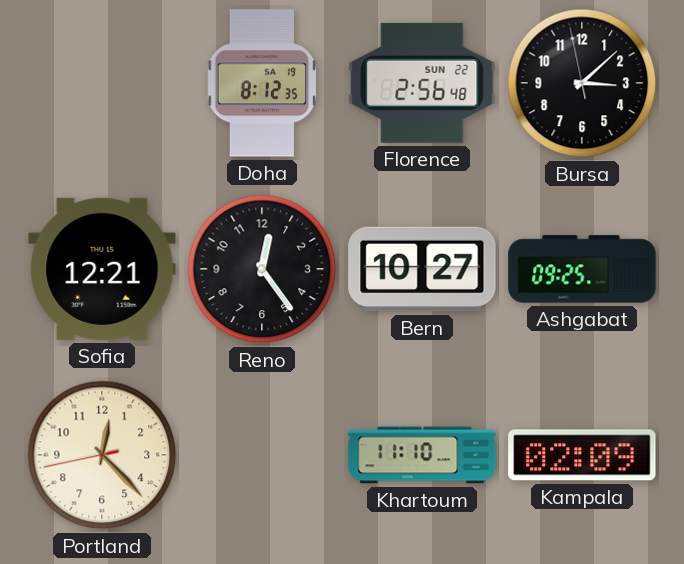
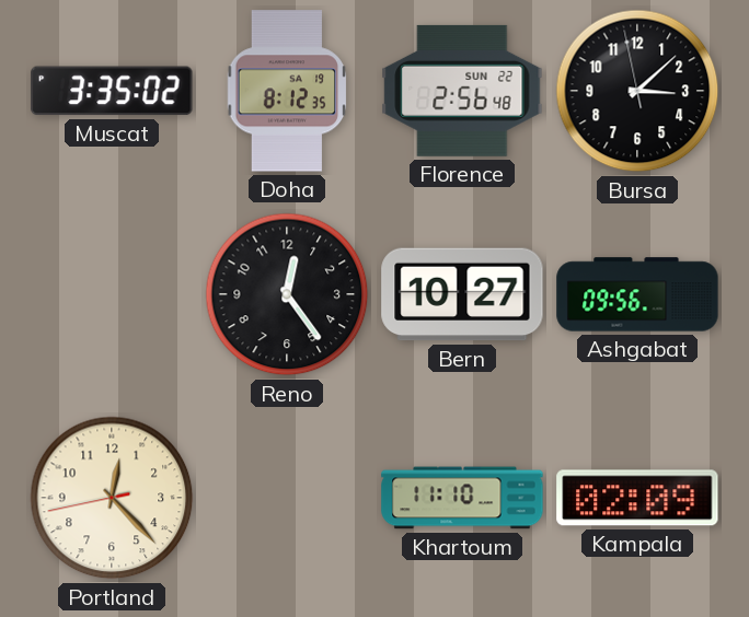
Muscat: none -> 3:35 (112, 91)
Sofia: 12:21 -> none (102, 269)
Ashgabat: 09:25 -> 09:56 (637, 294)
